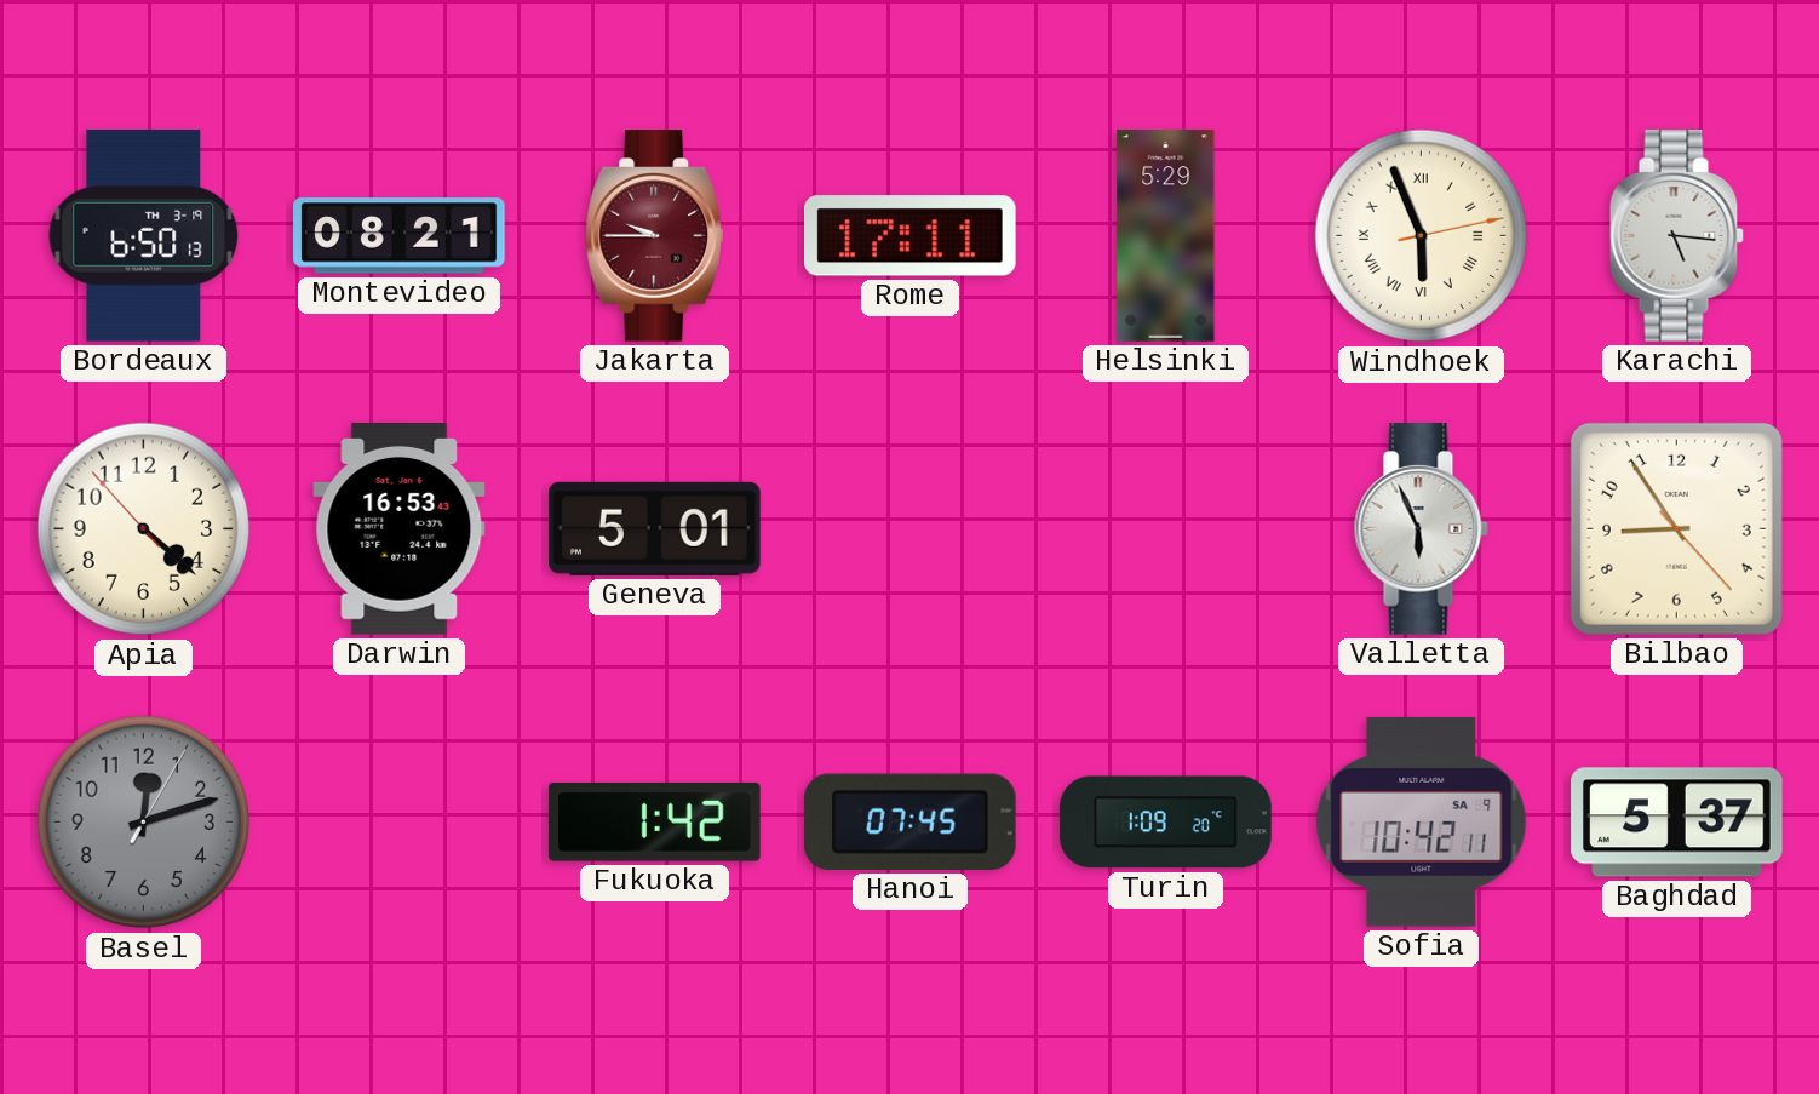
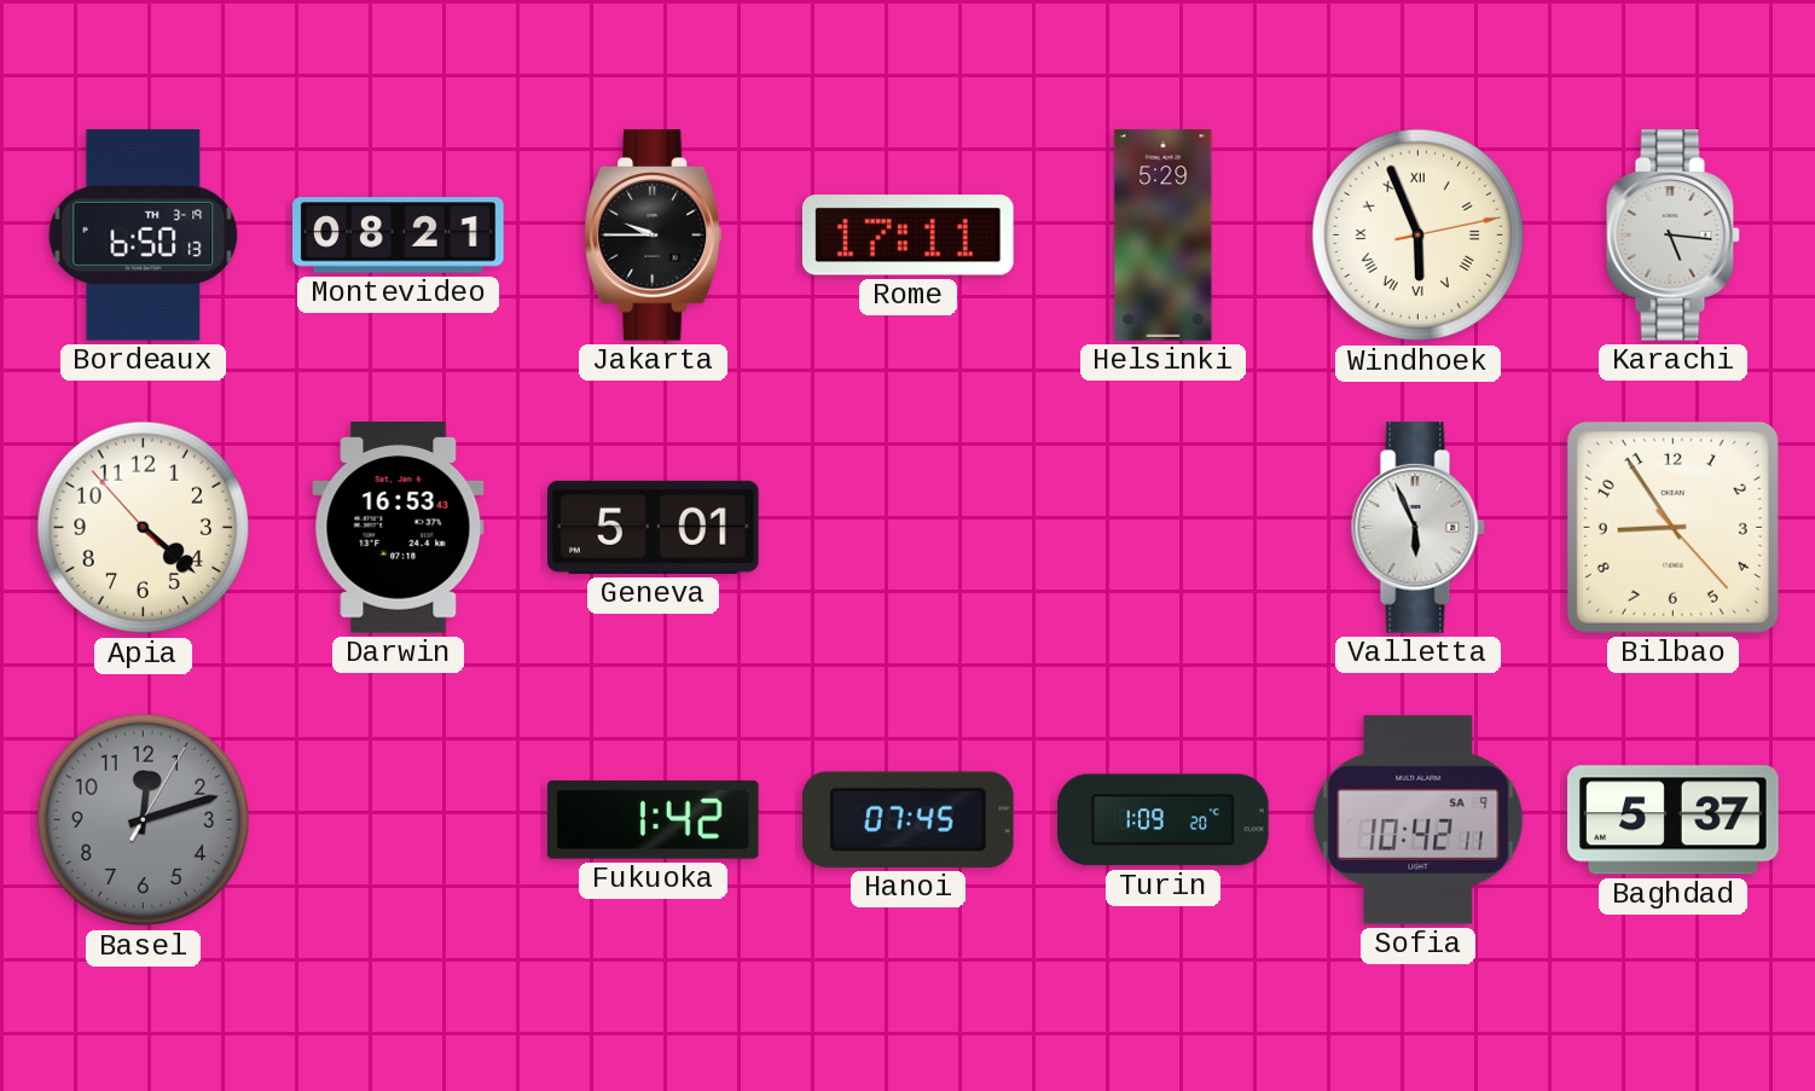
Jakarta dial: burgundy -> black (654, 236)
